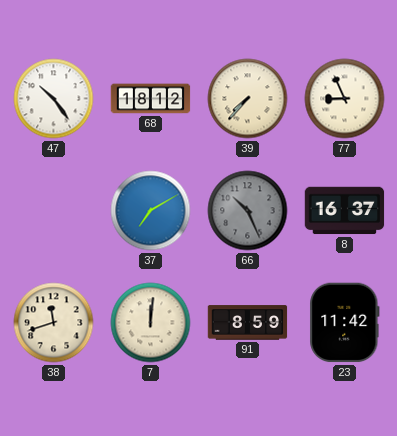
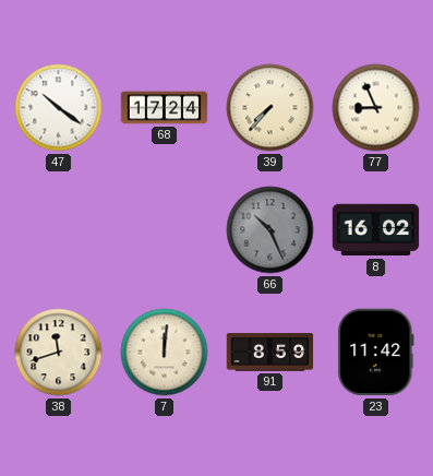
47: 10:24 -> 10:21 (59, 108)
68: 18:12 -> 17:24 (165, 108)
37: 7:10 -> none (151, 211)
8: 16:37 -> 16:02 (376, 230)
